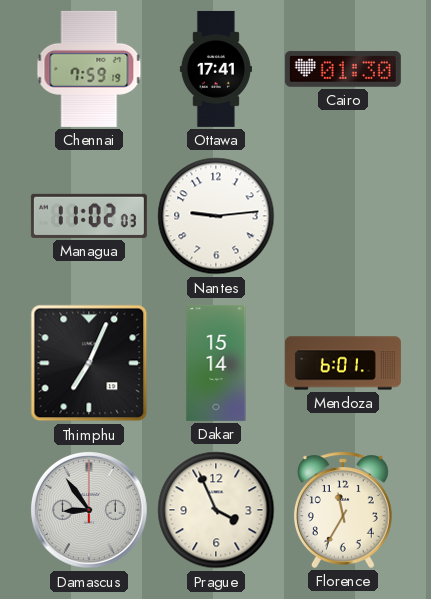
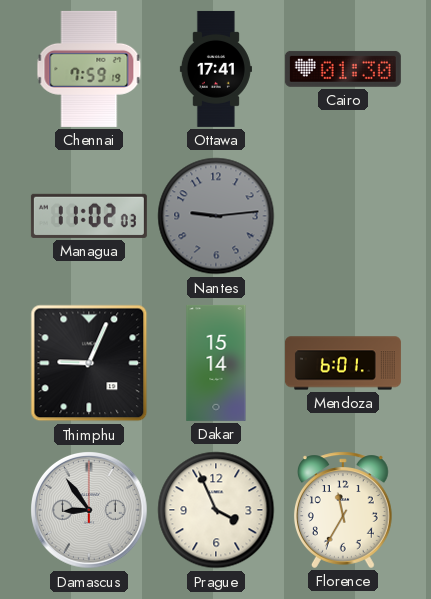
Nantes dial: white -> grey (216, 216)
Thimphu: 7:04 -> 9:04 (89, 363)
